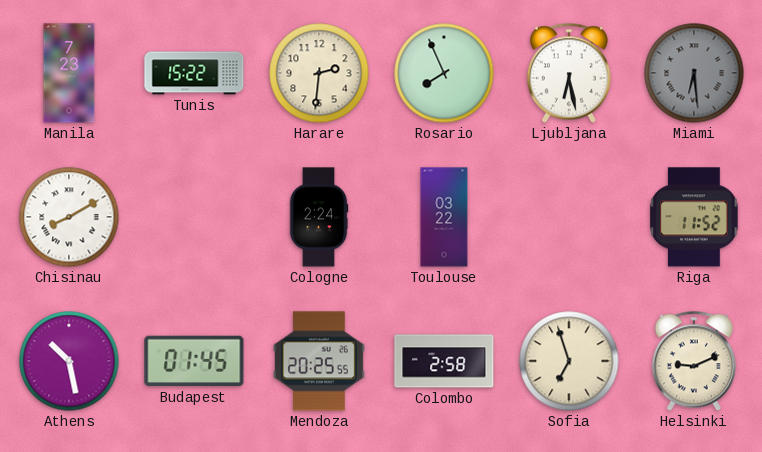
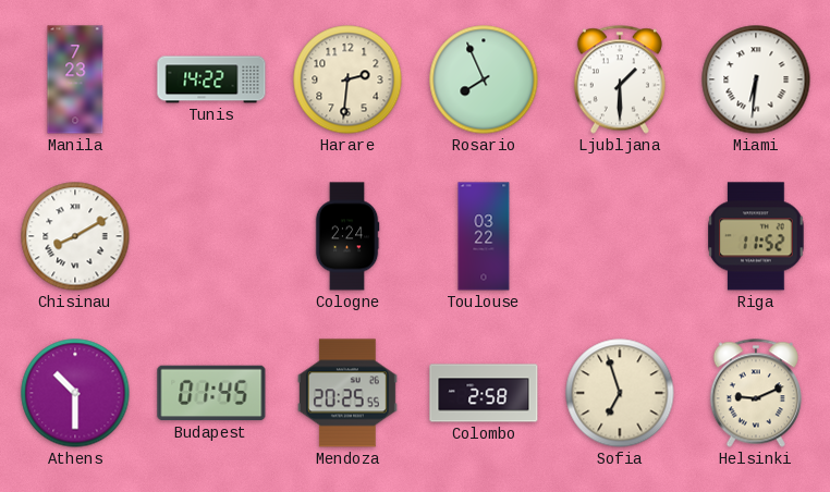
Tunis: 15:22 -> 14:22 (211, 79)
Ljubljana: 6:28 -> 1:30 (620, 79)
Miami: 6:29 -> 6:31 (756, 79)
Miami dial: grey -> white (756, 79)
Athens: 10:28 -> 10:30 (75, 393)
